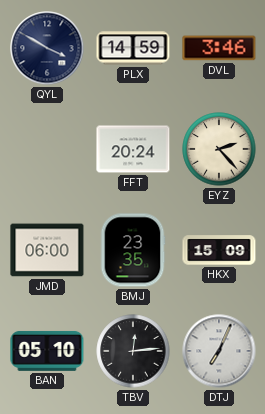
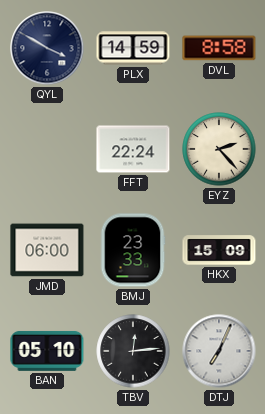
DVL: 3:46 -> 8:58 (219, 48)
FFT: 20:24 -> 22:24 (133, 149)
BMJ: 23:35 -> 23:33 (133, 250)
